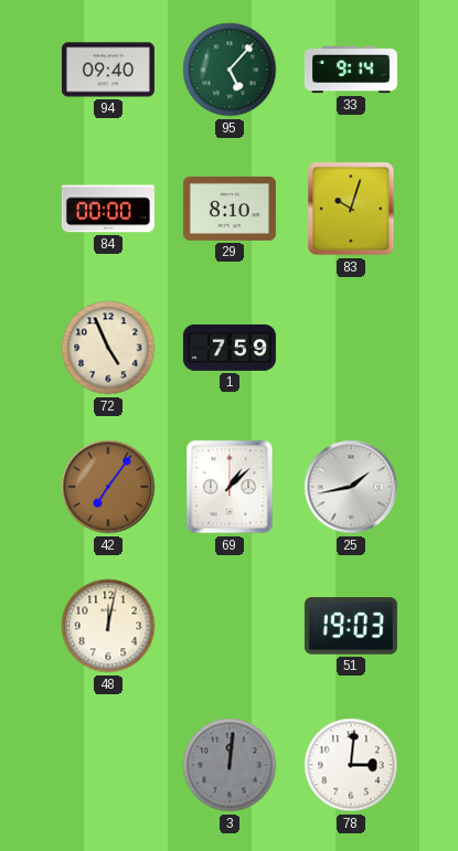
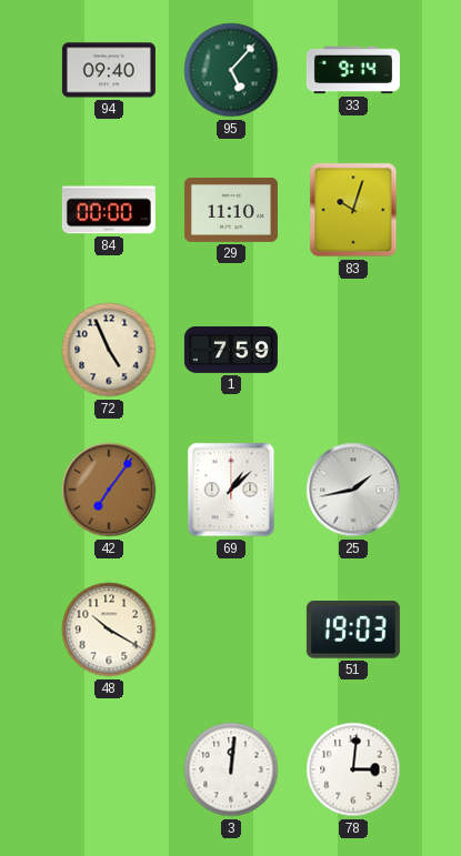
29: 8:10 -> 11:10 (231, 210)
48: 12:02 -> 10:20 (109, 630)
3 dial: grey -> white (231, 769)
